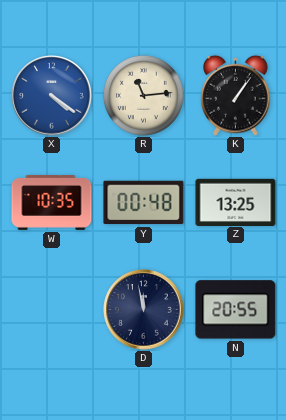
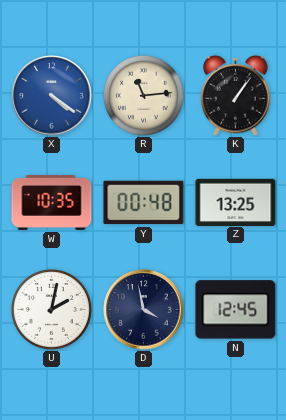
U: none -> 2:02 (51, 309)
D: 11:58 -> 3:58 (144, 310)
N: 20:55 -> 12:45 (236, 310)
